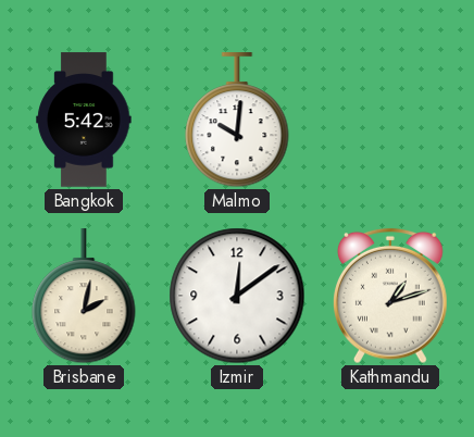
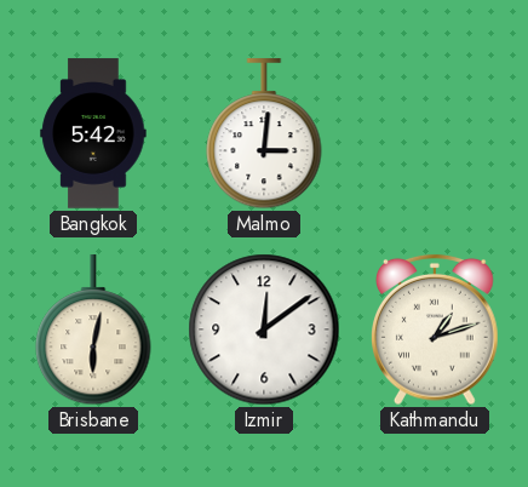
Malmo: 10:01 -> 3:01 (264, 134)
Brisbane: 2:02 -> 6:02 (93, 331)
